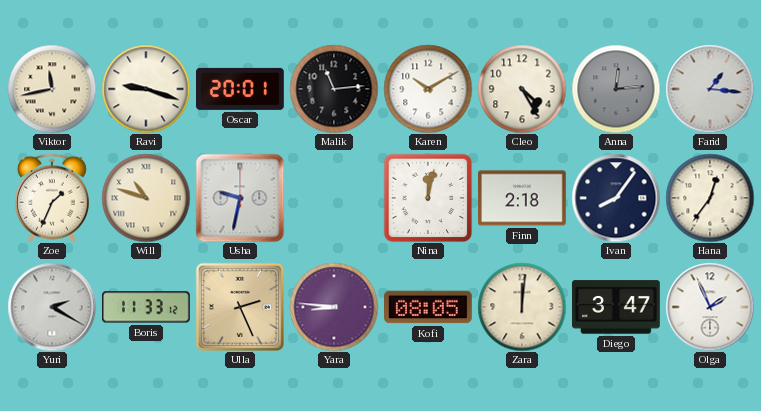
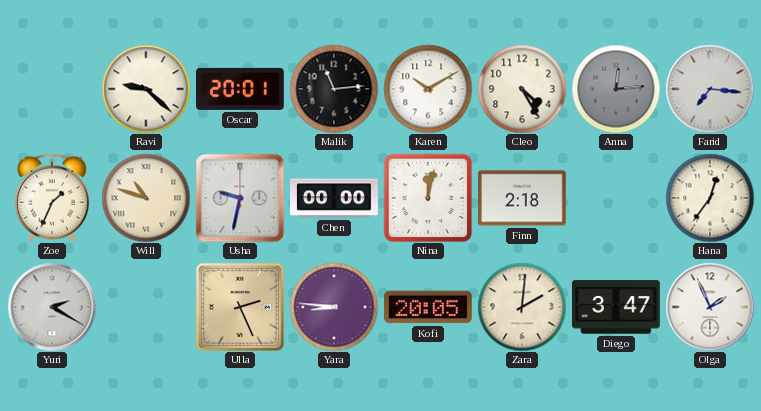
Viktor: 11:43 -> none (52, 89)
Ravi: 9:18 -> 9:22 (146, 89)
Farid: 1:16 -> 7:16 (710, 89)
Chen: none -> 00:00 (335, 198)
Ivan: 8:06 -> none (616, 198)
Boris: 11:33 -> none (147, 307)
Kofi: 08:05 -> 20:05 (429, 307)
Zara: 12:01 -> 2:01 (522, 307)
